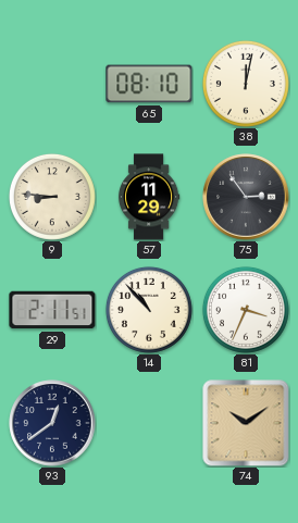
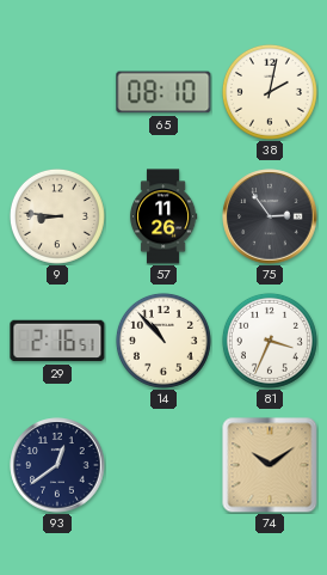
38: 12:02 -> 2:02 (270, 92)
57: 11:29 -> 11:26 (163, 216)
29: 2:11 -> 2:16 (57, 341)
